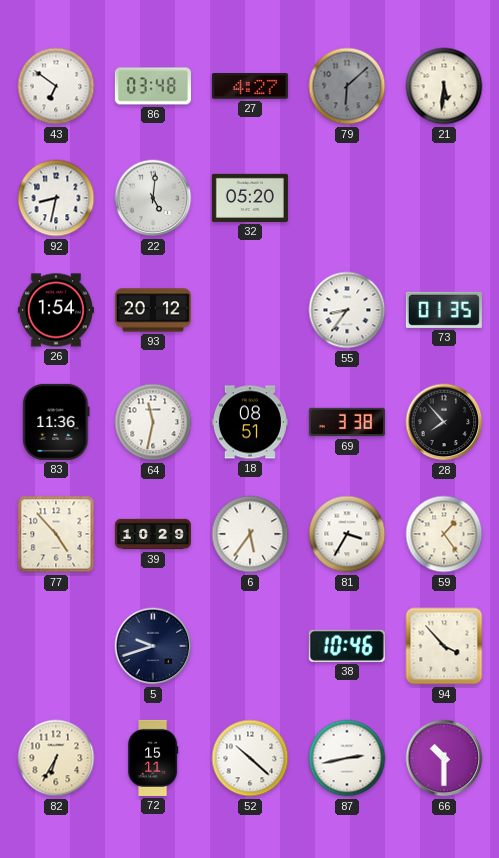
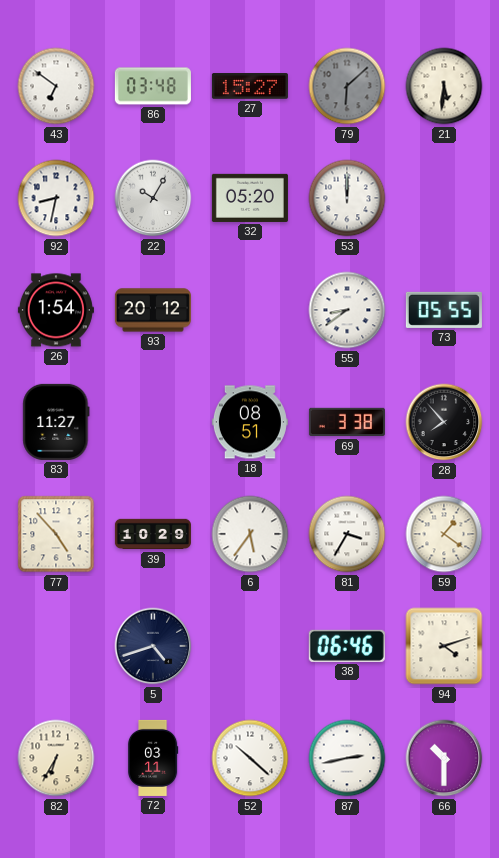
27: 4:27 -> 15:27 (250, 86)
22: 5:01 -> 10:05 (153, 198)
53: none -> 12:00 (347, 198)
55: 8:36 -> 8:39 (347, 310)
73: 01:35 -> 05:55 (444, 310)
83: 11:36 -> 11:27 (56, 422)
64: 11:32 -> none (153, 422)
59: 1:24 -> 1:21 (444, 534)
5: 9:42 -> 4:42 (153, 646)
38: 10:46 -> 06:46 (347, 646)
94: 3:53 -> 4:12 (444, 646)
72: 15:11 -> 03:11 (153, 758)
